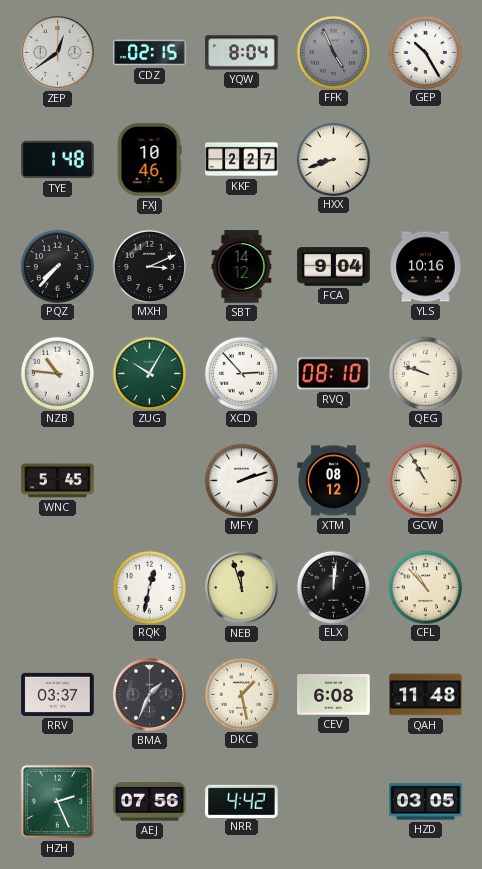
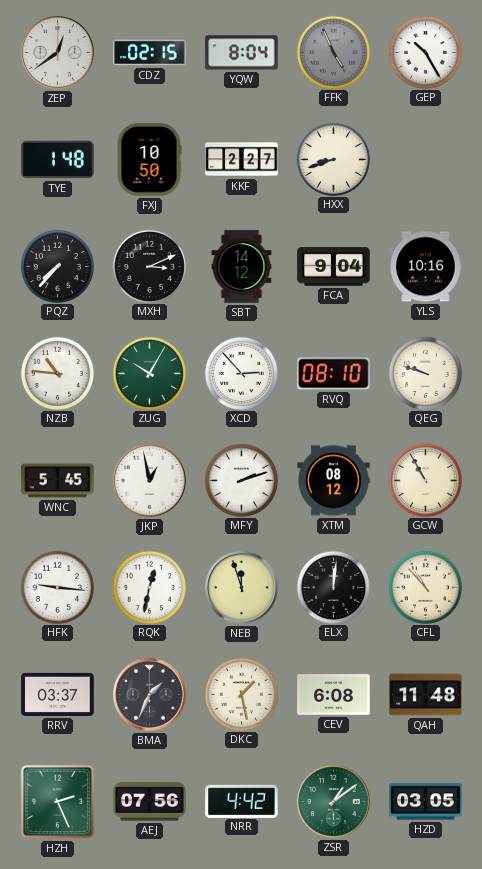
FXJ: 10:46 -> 10:50 (149, 160)
JKP: none -> 12:58 (150, 481)
HFK: none -> 9:16 (57, 587)
ZSR: none -> 1:09 (334, 802)
